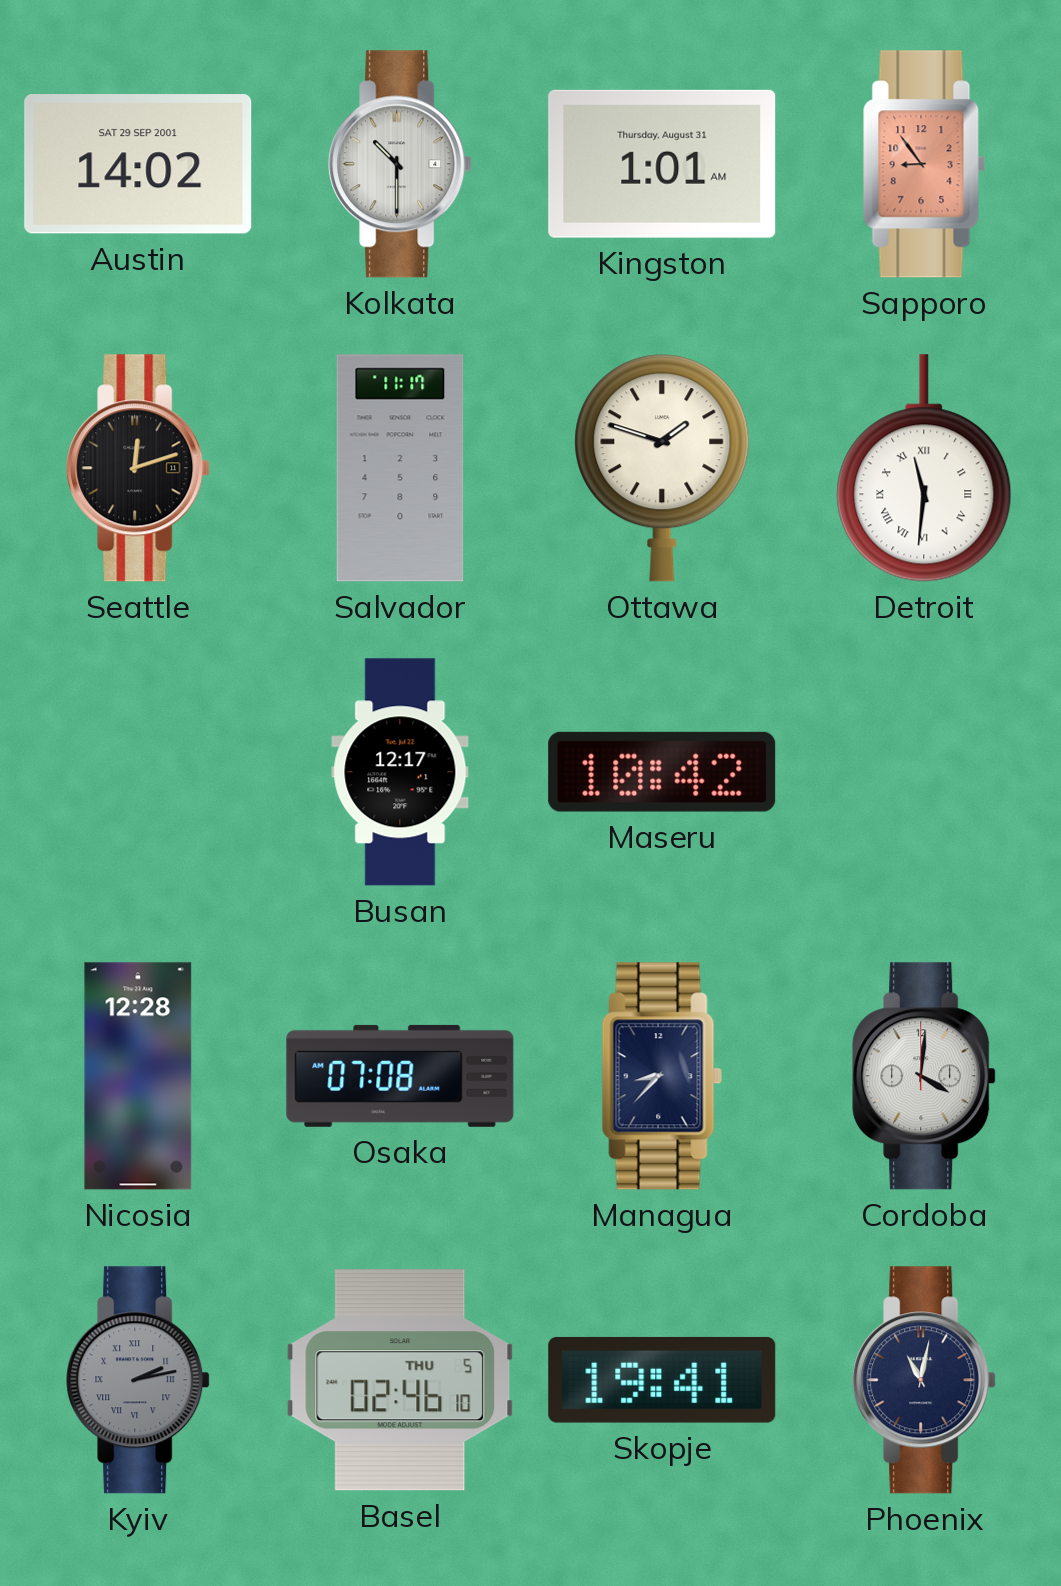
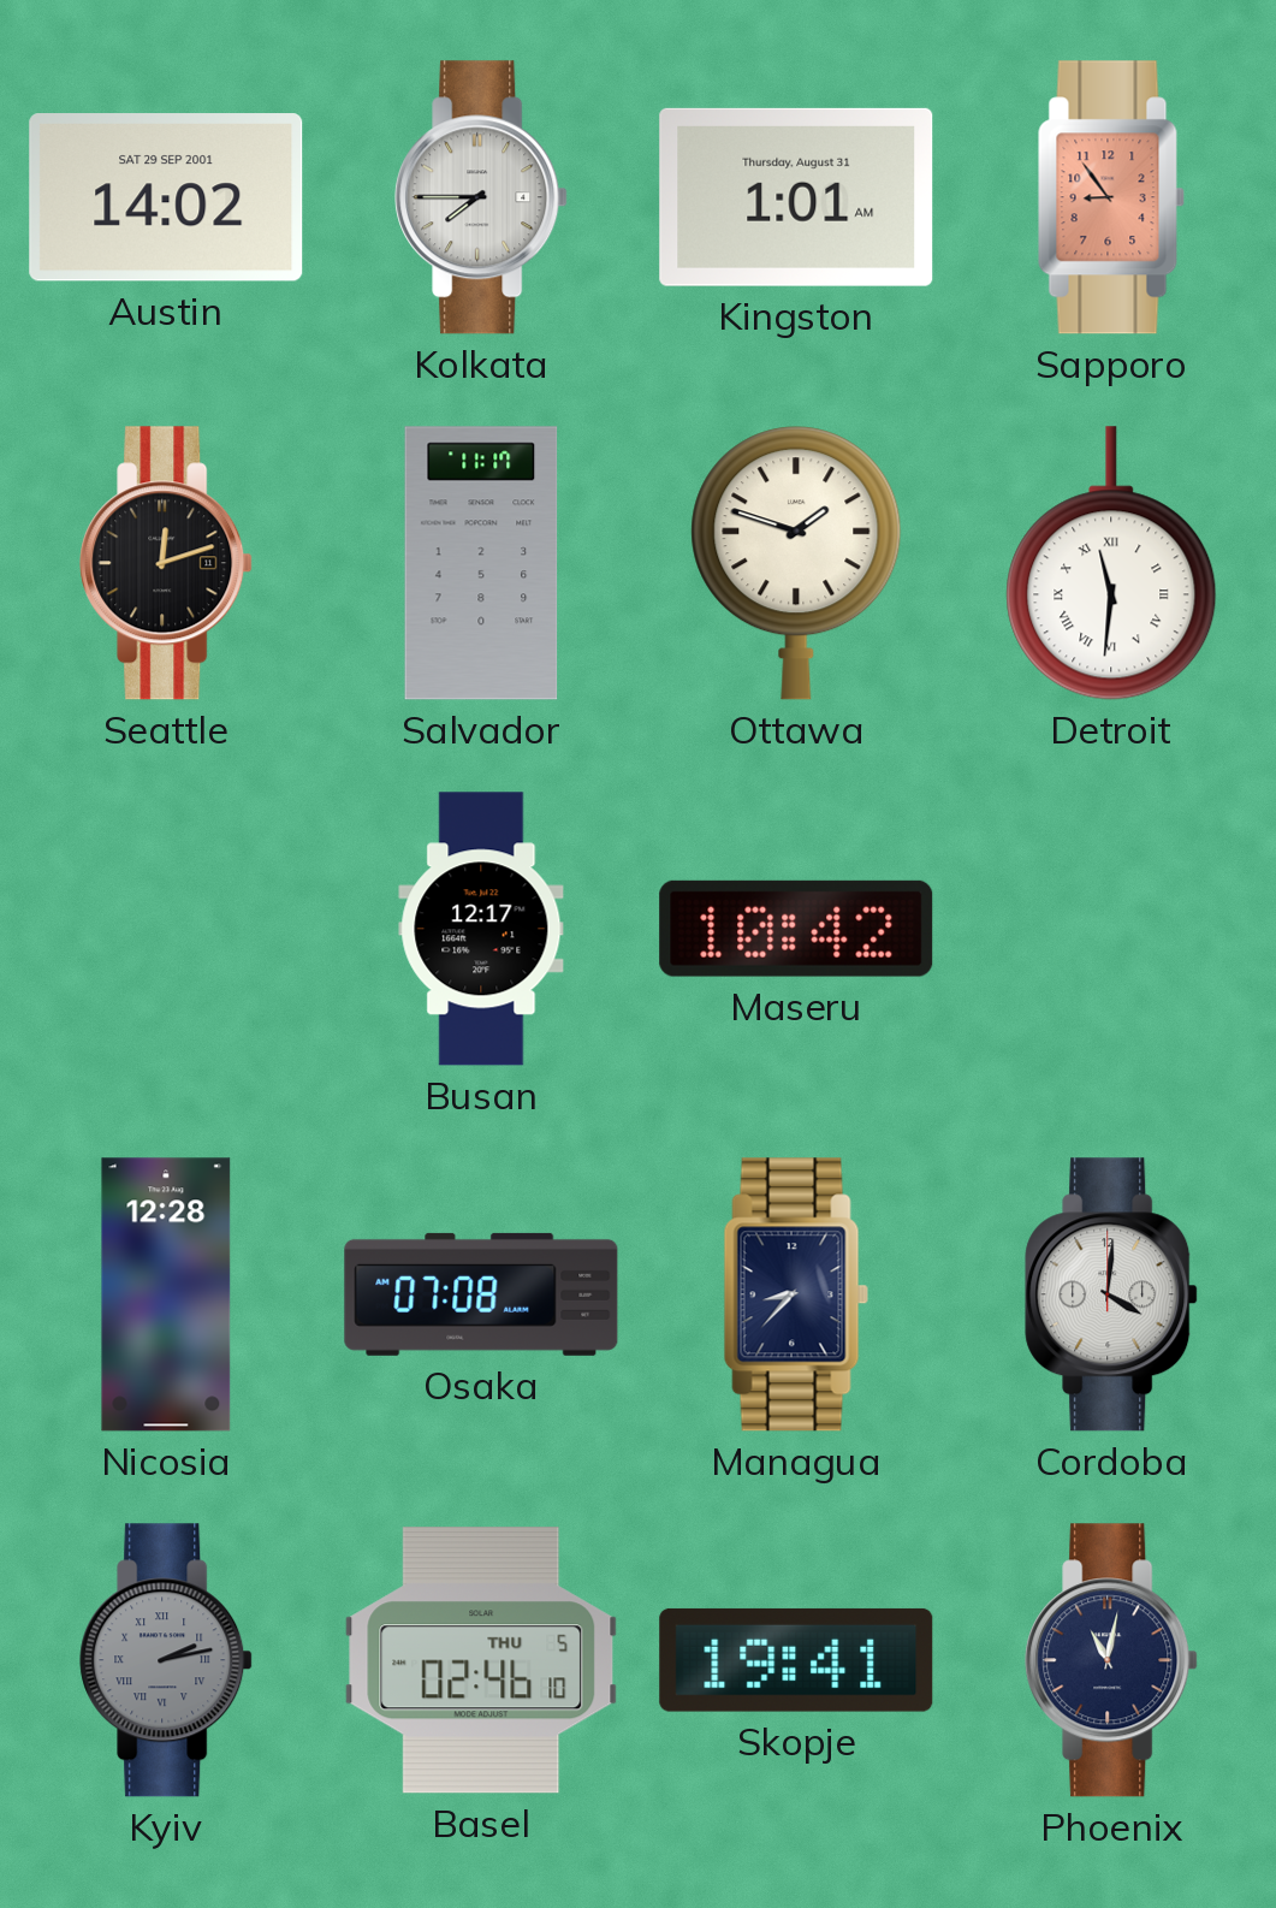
Kolkata: 10:30 -> 7:45 (481, 197)
